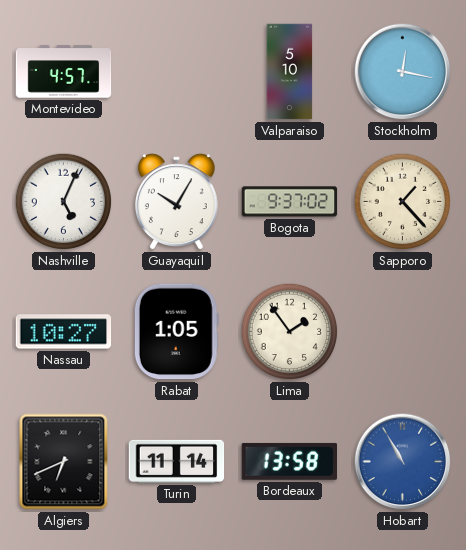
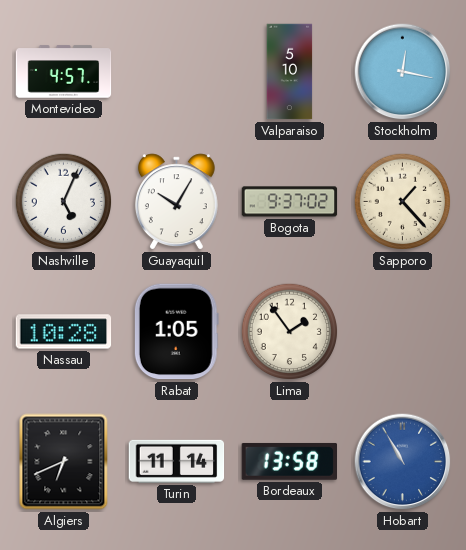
Nassau: 10:27 -> 10:28 (64, 332)
